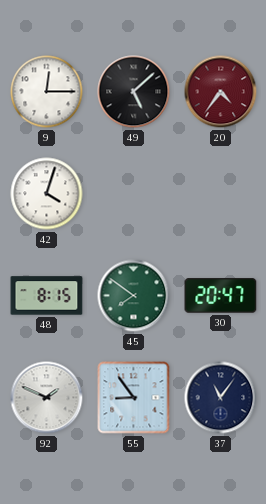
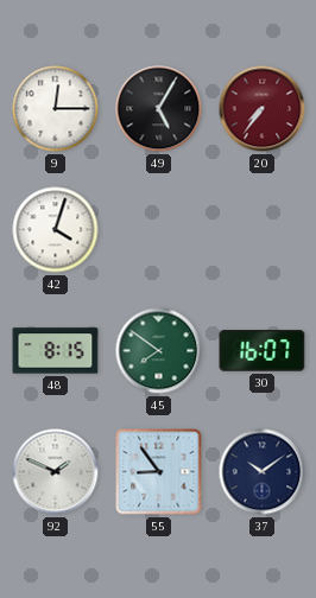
49: 5:08 -> 5:05 (159, 109)
20: 4:36 -> 7:36 (263, 109)
30: 20:47 -> 16:07 (263, 351)
37: 11:06 -> 10:09 (263, 472)
